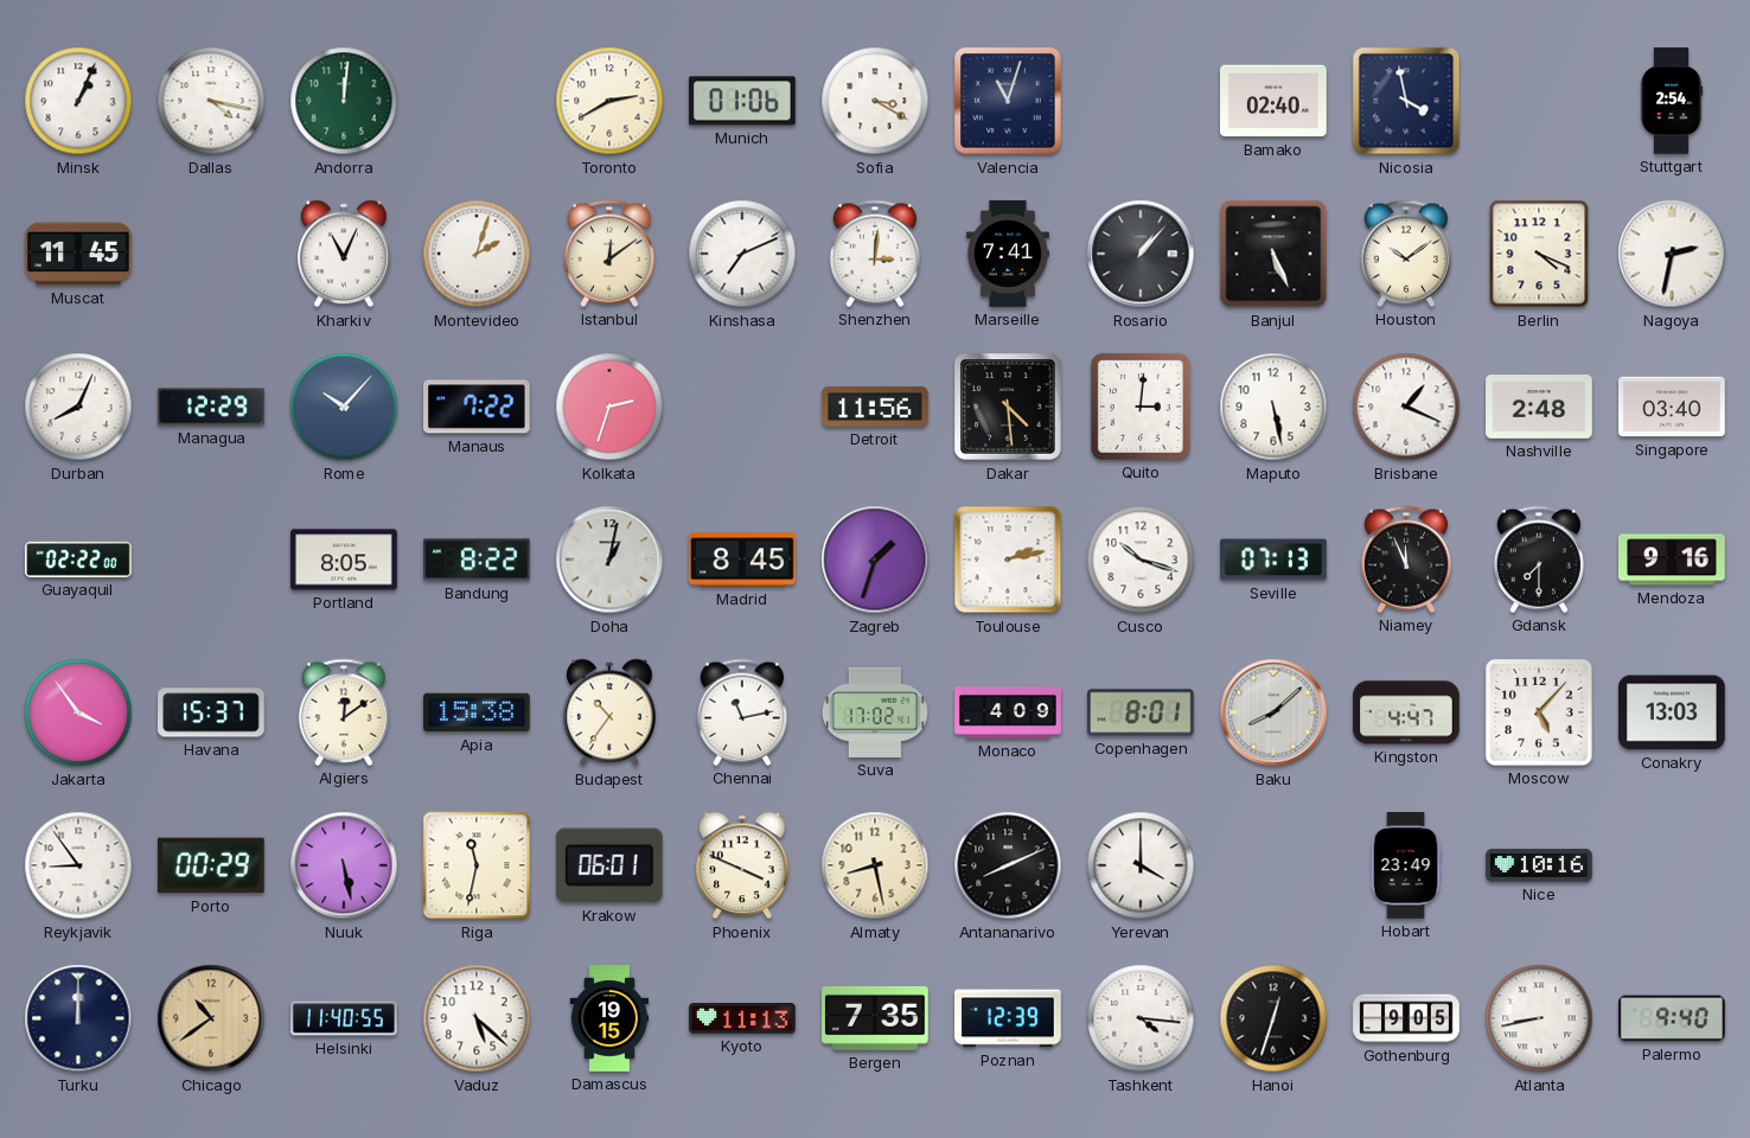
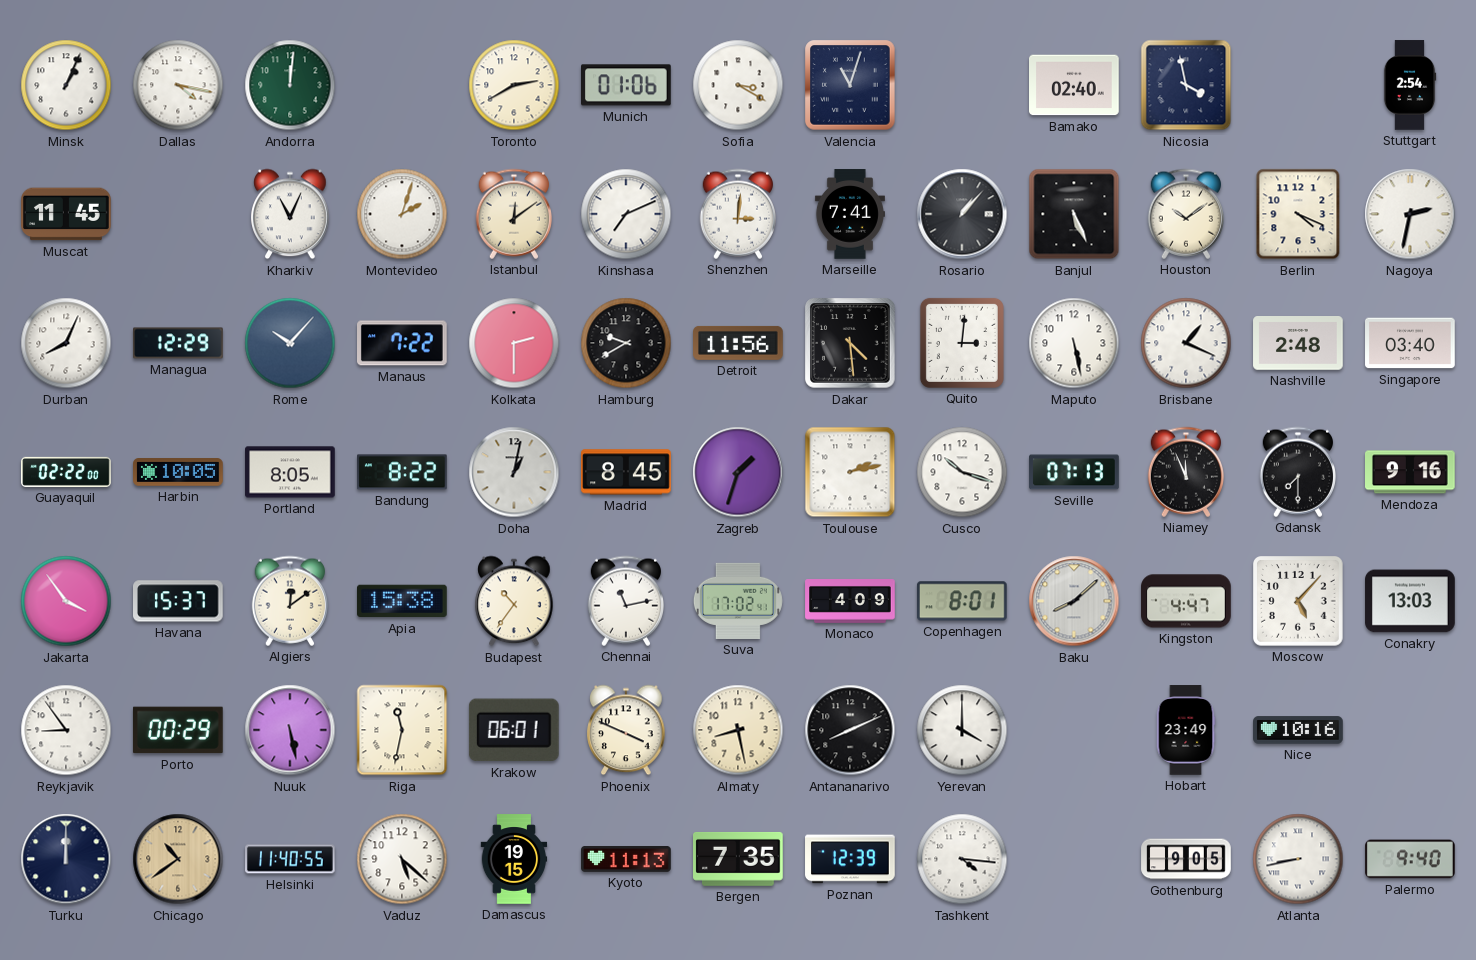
Kolkata: 2:33 -> 2:30 (514, 343)
Hamburg: none -> 9:40 (626, 343)
Harbin: none -> 10:05 (178, 472)
Hanoi: 12:33 -> none (1273, 1018)
